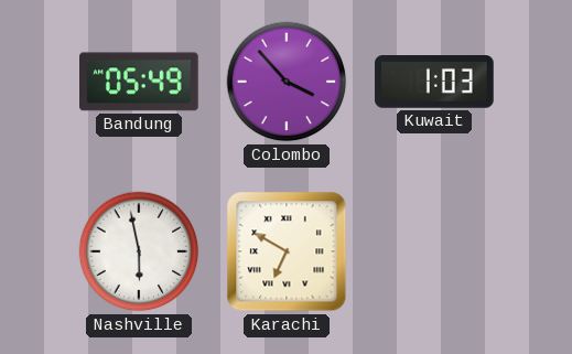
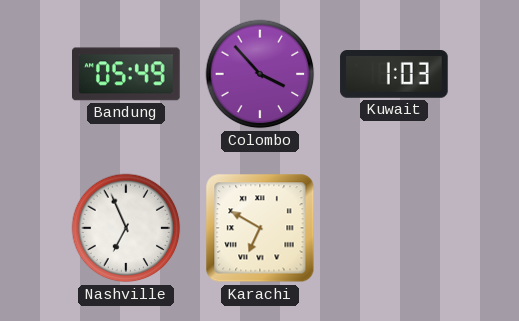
Nashville: 5:58 -> 6:56 (126, 228)
